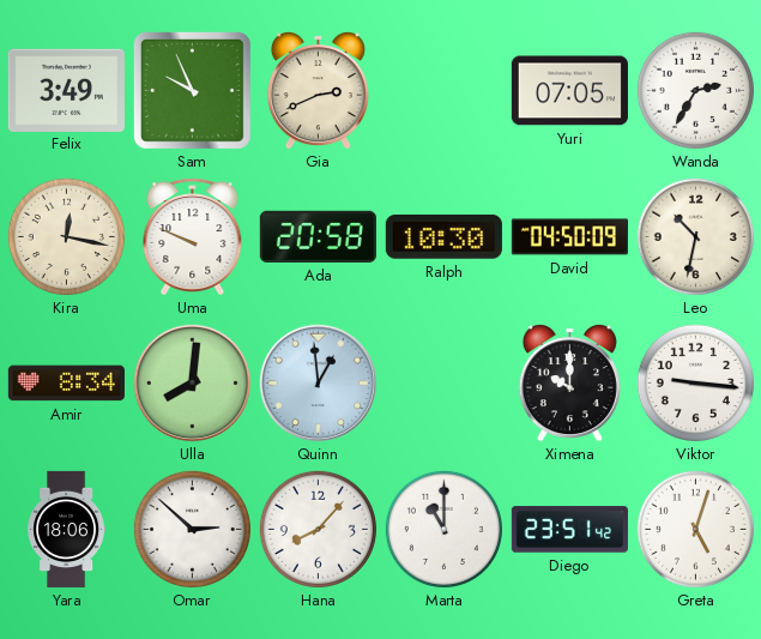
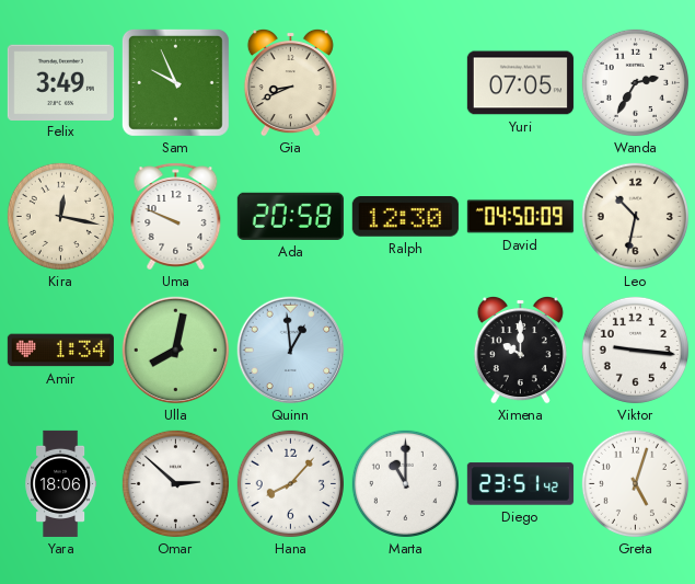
Gia: 2:41 -> 8:41 (290, 82)
Ralph: 10:30 -> 12:30 (405, 217)
Amir: 8:34 -> 1:34 (60, 351)
Ulla: 8:01 -> 8:02 (176, 351)
